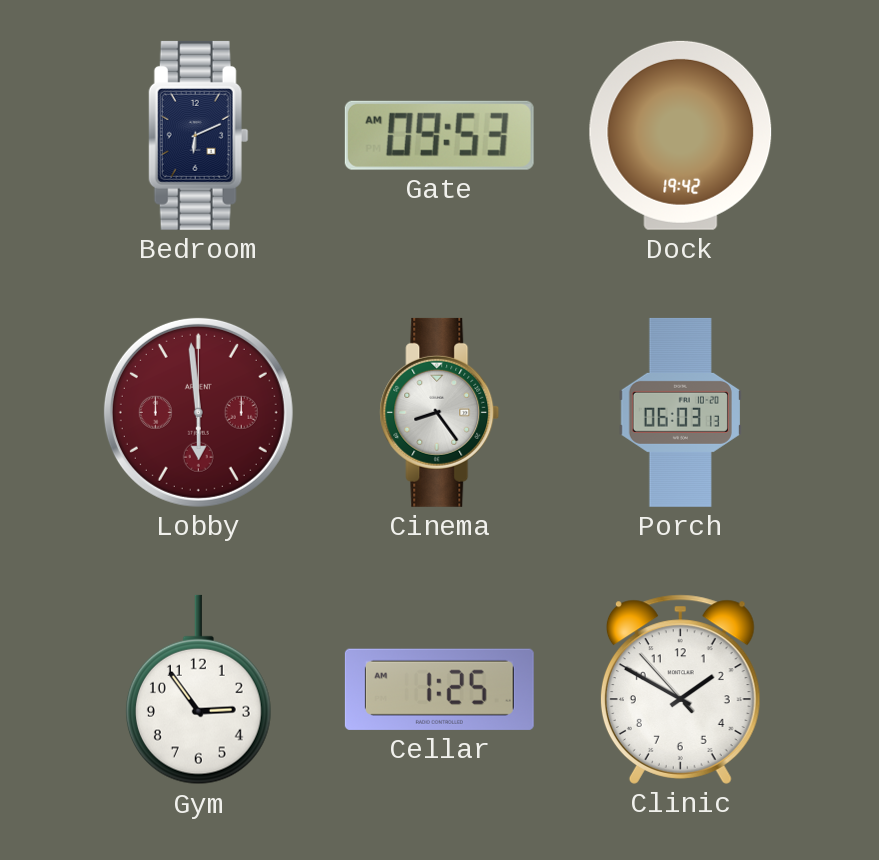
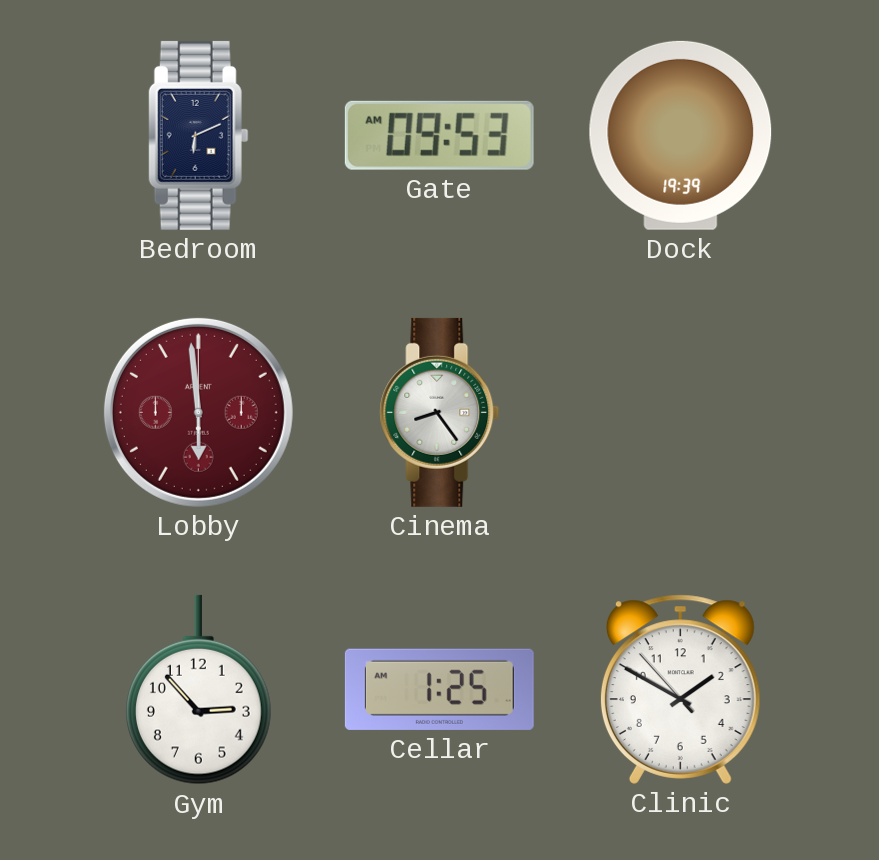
Dock: 19:42 -> 19:39 (681, 135)
Porch: 06:03 -> none (680, 412)
Gym: 2:54 -> 2:53 (198, 690)
